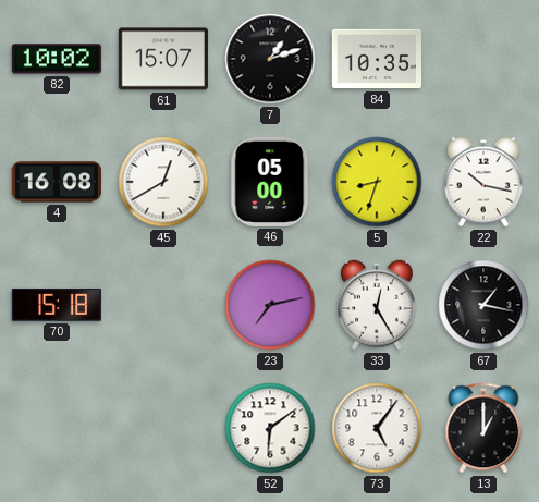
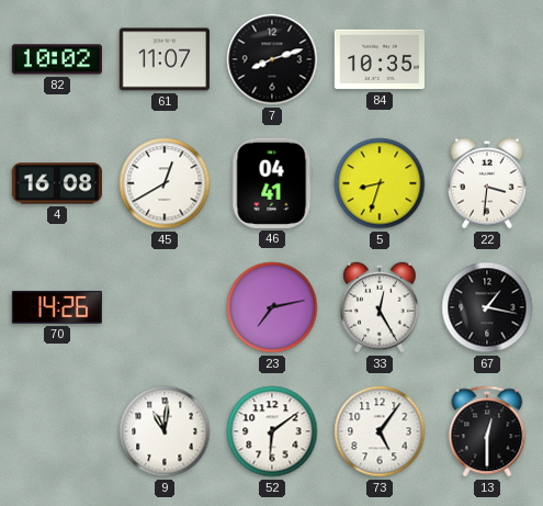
61: 15:07 -> 11:07 (165, 59)
7: 1:12 -> 8:12 (272, 59)
46: 05:00 -> 04:41 (272, 183)
22: 10:17 -> 3:31 (487, 183)
70: 15:18 -> 14:26 (57, 307)
9: none -> 11:01 (165, 431)
13: 1:00 -> 12:30 (487, 431)
